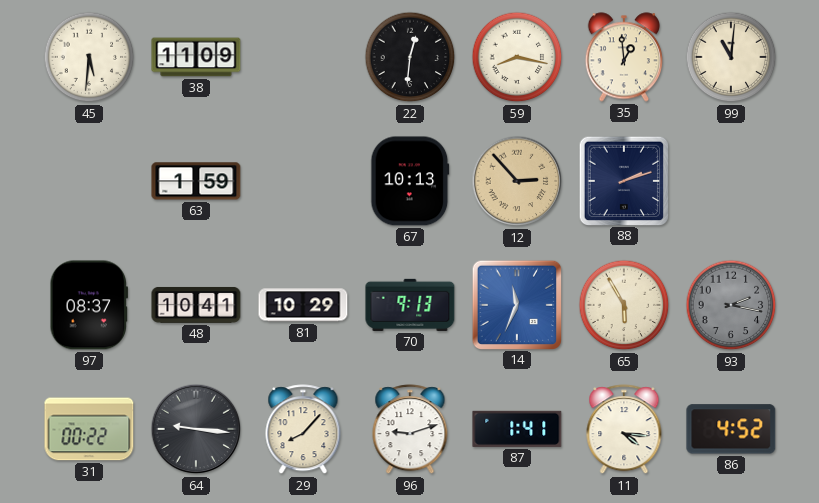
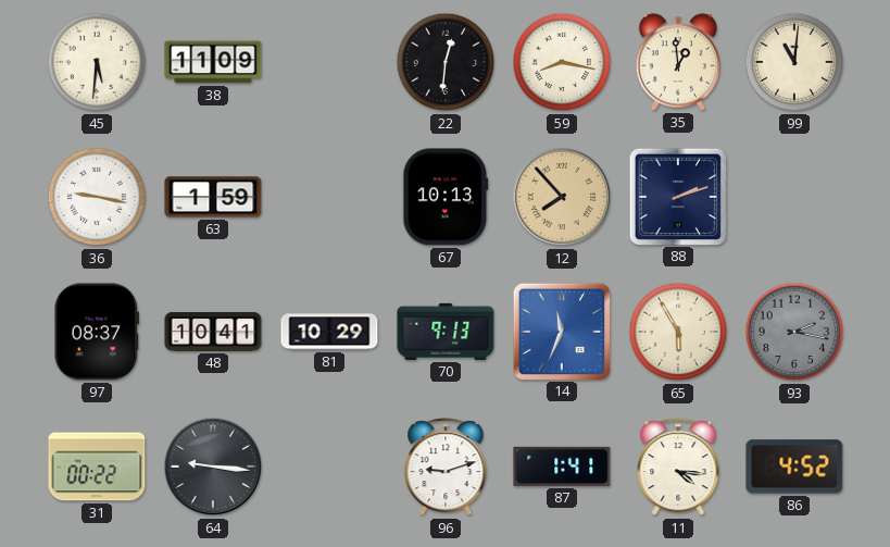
36: none -> 9:17 (97, 197)
12: 2:53 -> 7:53 (562, 197)
29: 8:07 -> none (303, 430)
